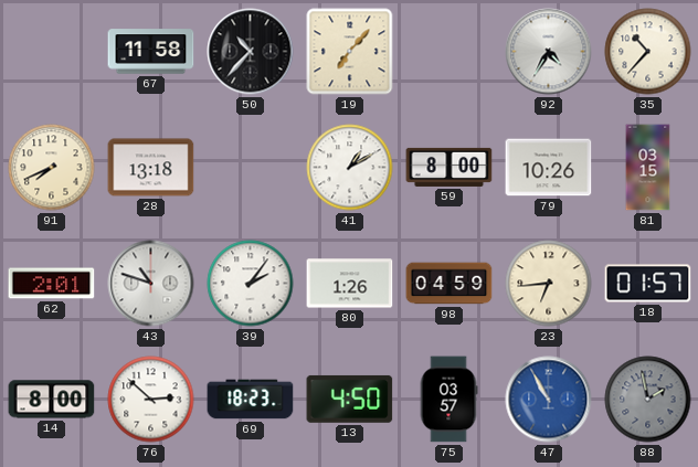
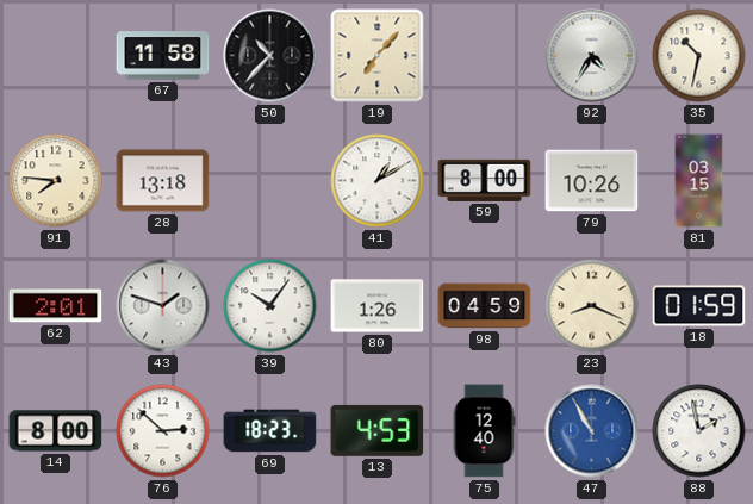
35: 10:37 -> 10:32 (699, 56)
91: 7:41 -> 7:46 (56, 181)
43: 10:48 -> 1:48 (163, 306)
39: 2:06 -> 10:06 (270, 306)
23: 6:44 -> 8:19 (592, 306)
18: 01:57 -> 01:59 (699, 306)
13: 4:50 -> 4:53 (378, 430)
75: 03:57 -> 12:40 (484, 431)
88 dial: grey -> white (699, 431)
